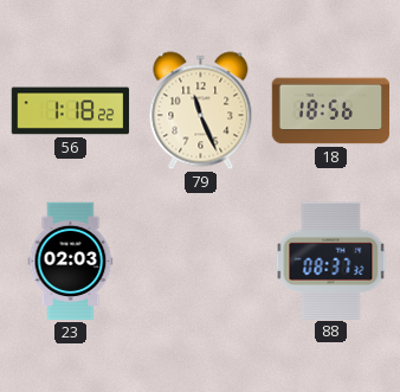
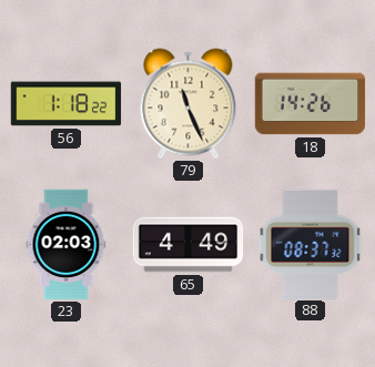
18: 18:56 -> 14:26 (311, 104)
65: none -> 4:49 (189, 245)
